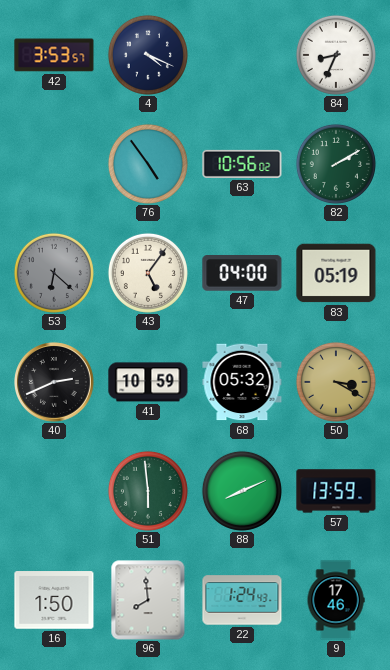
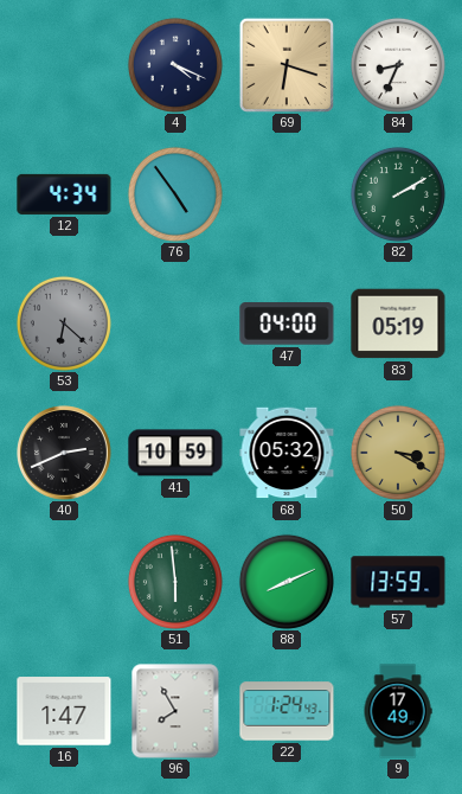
42: 3:53 -> none (54, 55)
69: none -> 6:18 (285, 64)
12: none -> 4:34 (64, 194)
63: 10:56 -> none (242, 164)
43: 5:06 -> none (148, 273)
16: 1:50 -> 1:47 (64, 711)
96: 7:59 -> 7:55 (175, 711)
9: 17:46 -> 17:49 (398, 711)
